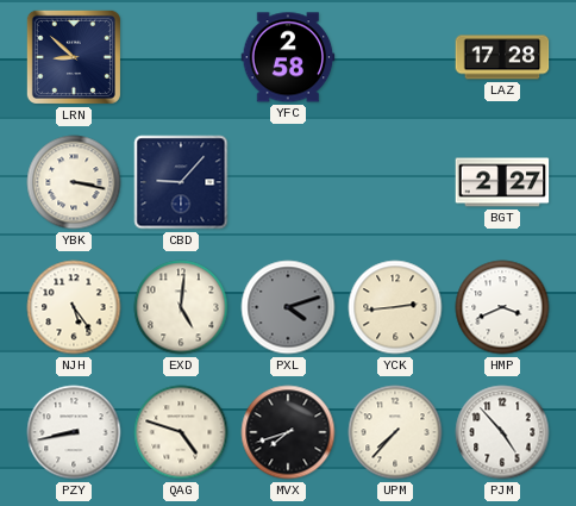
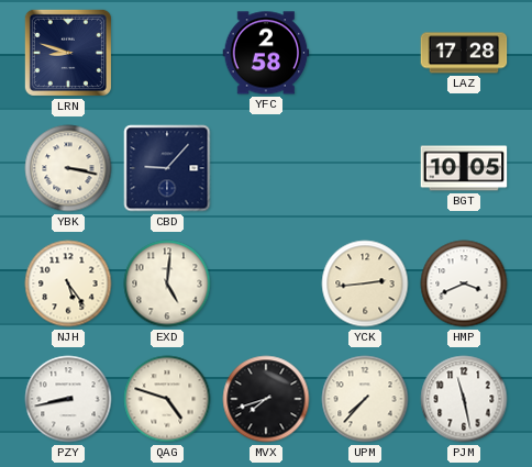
LRN: 8:52 -> 8:48 (68, 53)
BGT: 2:27 -> 10:05 (464, 168)
PXL: 4:12 -> none (288, 307)
PJM: 4:53 -> 11:28 (464, 399)
